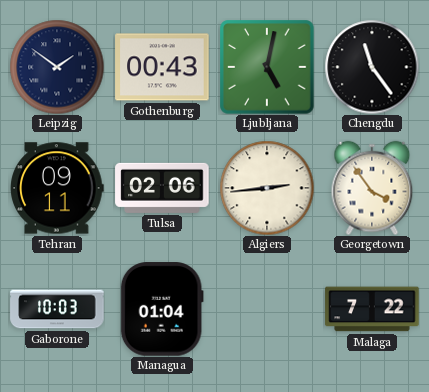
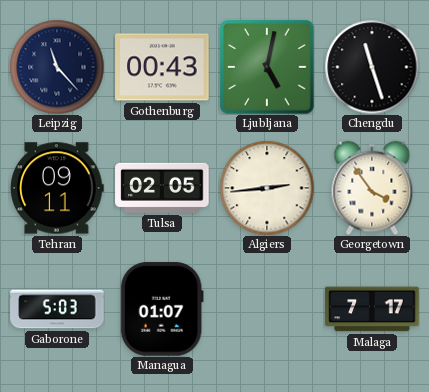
Leipzig: 1:51 -> 11:23 (57, 67)
Chengdu: 11:24 -> 11:27 (372, 67)
Tulsa: 02:06 -> 02:05 (162, 188)
Gaborone: 10:03 -> 5:03 (57, 309)
Managua: 01:04 -> 01:07 (162, 309)
Malaga: 7:22 -> 7:17 (372, 309)
